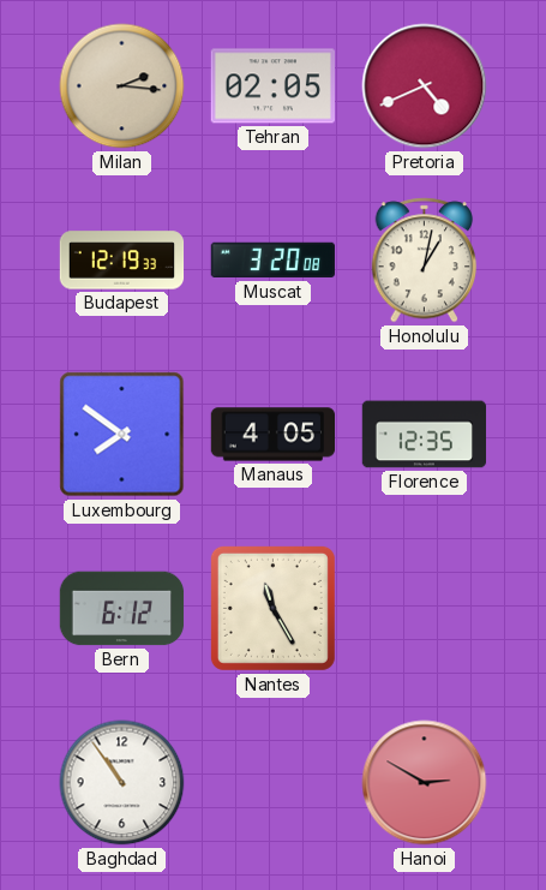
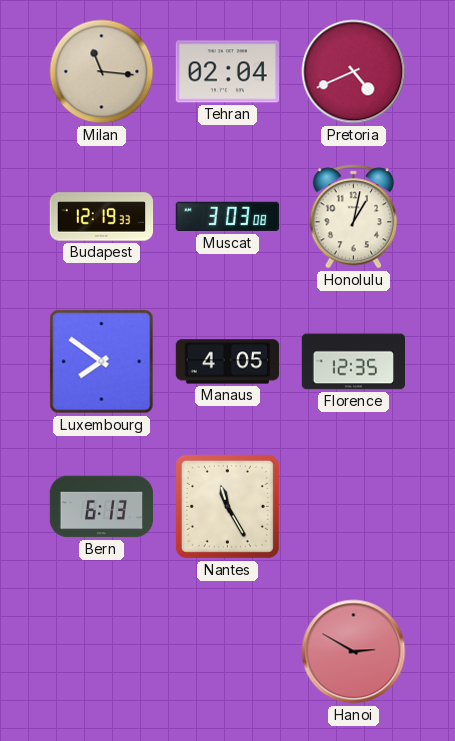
Milan: 2:16 -> 11:16 (102, 72)
Tehran: 02:05 -> 02:04 (227, 72)
Muscat: 3:20 -> 3:03 (227, 217)
Bern: 6:12 -> 6:13 (102, 507)
Baghdad: 10:54 -> none (122, 783)
